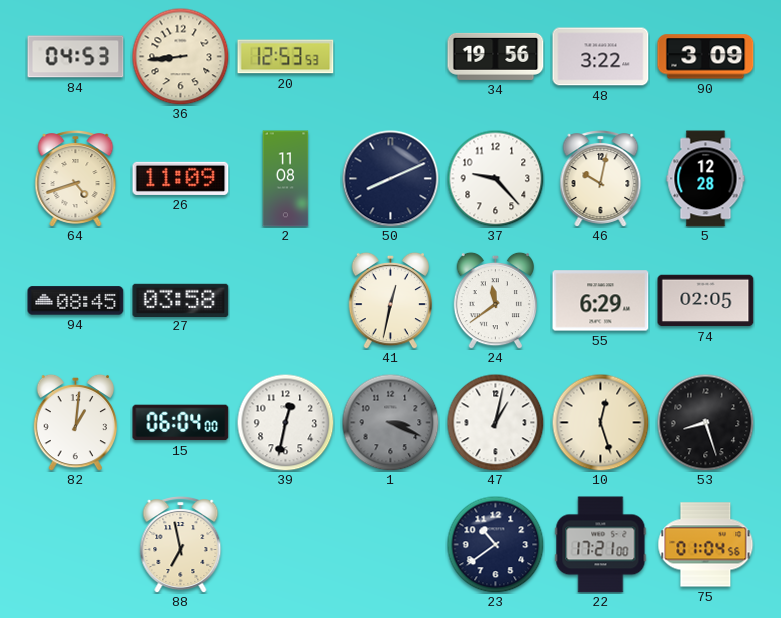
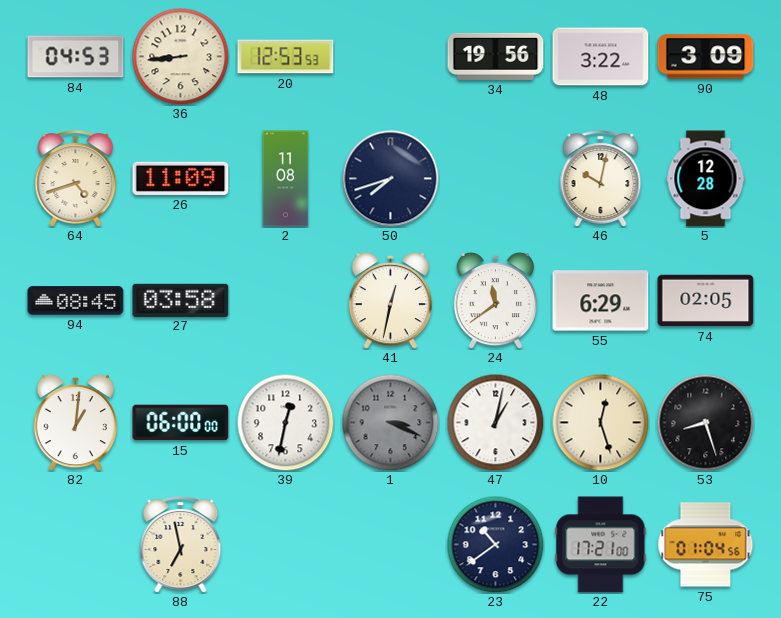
50: 8:11 -> 7:42 (391, 179)
37: 9:23 -> none (495, 178)
15: 06:04 -> 06:00 (181, 423)
